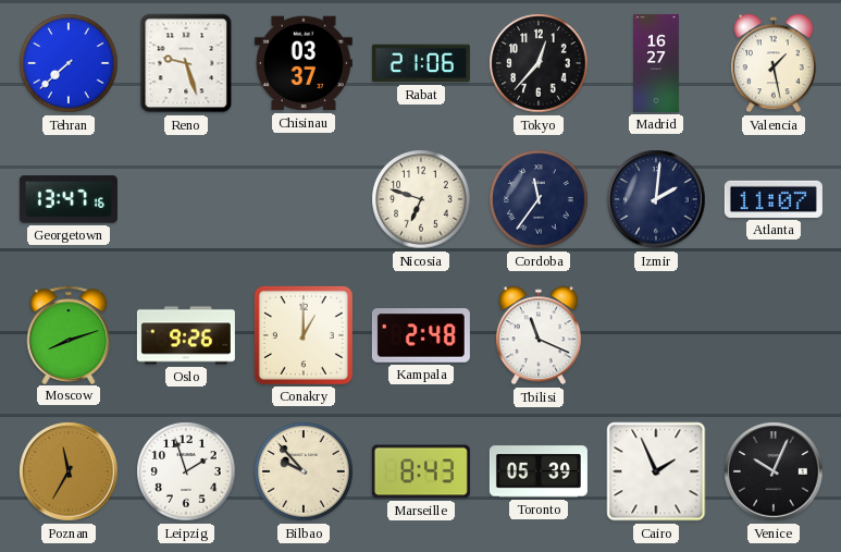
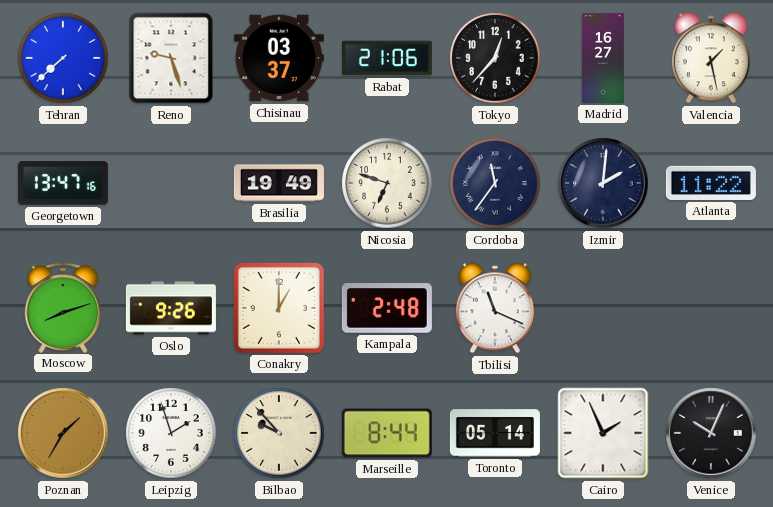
Brasilia: none -> 19:49 (279, 183)
Atlanta: 11:07 -> 11:22 (711, 183)
Poznan: 11:35 -> 1:35 (63, 433)
Marseille: 8:43 -> 8:44 (387, 433)
Toronto: 05:39 -> 05:14 (495, 433)
